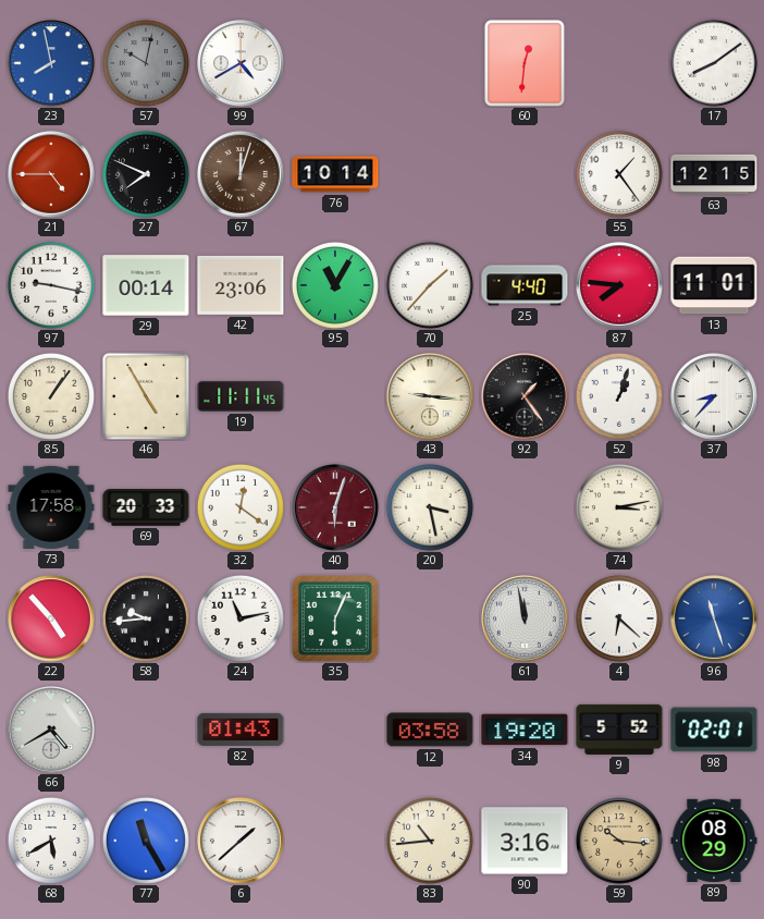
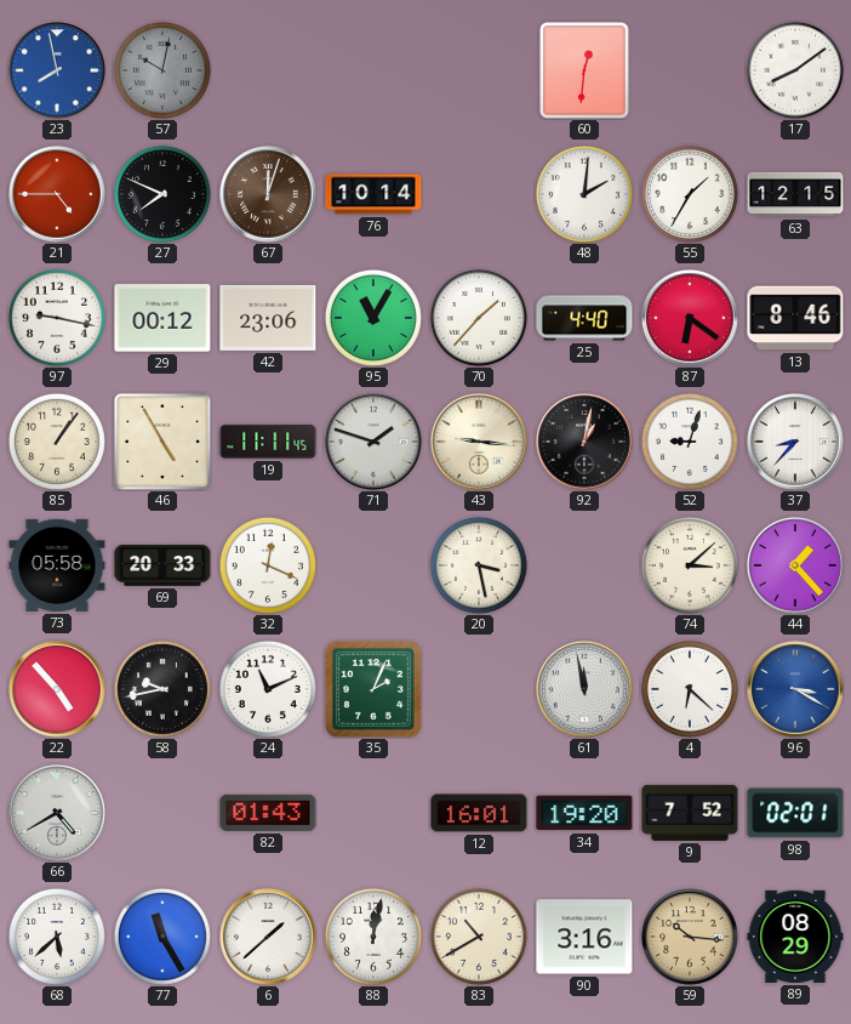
99: 4:40 -> none (241, 63)
48: none -> 2:01 (584, 194)
55: 1:24 -> 1:35 (690, 194)
29: 00:14 -> 00:12 (162, 318)
87: 7:46 -> 6:21 (690, 318)
13: 11:01 -> 8:46 (795, 318)
71: none -> 1:48 (373, 442)
92: 1:24 -> 1:02 (584, 442)
52: 1:03 -> 9:03 (690, 442)
73: 17:58 -> 05:58 (57, 565)
32: 12:21 -> 12:19 (268, 565)
40: 6:03 -> none (335, 507)
74: 3:13 -> 3:08 (690, 565)
44: none -> 1:23 (795, 565)
58: 9:44 -> 9:43 (162, 689)
24: 11:13 -> 11:11 (268, 689)
35: 6:04 -> 2:04 (375, 690)
96: 11:27 -> 3:20 (795, 689)
12: 03:58 -> 16:01 (479, 813)
9: 5:52 -> 7:52 (690, 813)
68: 5:40 -> 5:38 (57, 937)
88: none -> 12:02 (373, 937)
83: 10:44 -> 10:40 (479, 937)
